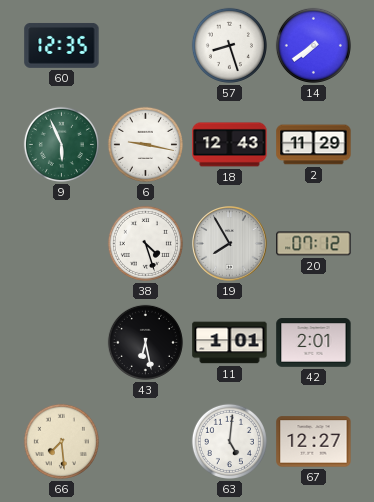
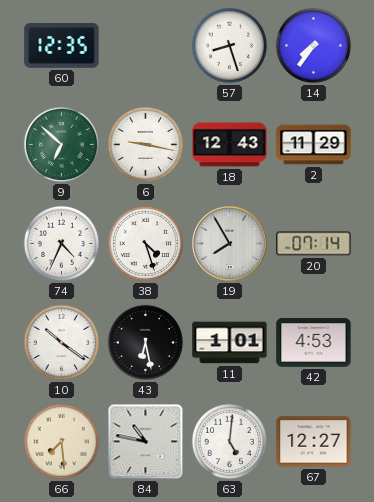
14: 7:39 -> 7:36 (313, 45)
9: 5:56 -> 6:52 (61, 144)
74: none -> 4:34 (61, 243)
20: 07:12 -> 07:14 (314, 244)
10: none -> 10:21 (61, 342)
42: 2:01 -> 4:53 (314, 343)
84: none -> 10:47 (146, 442)
